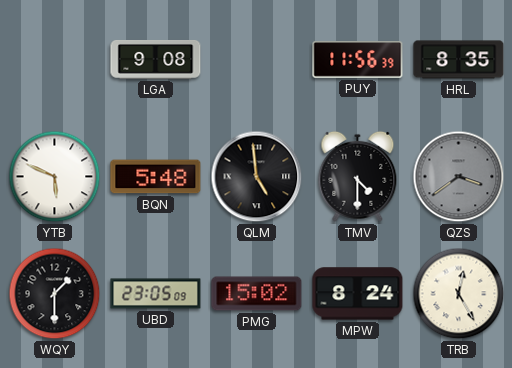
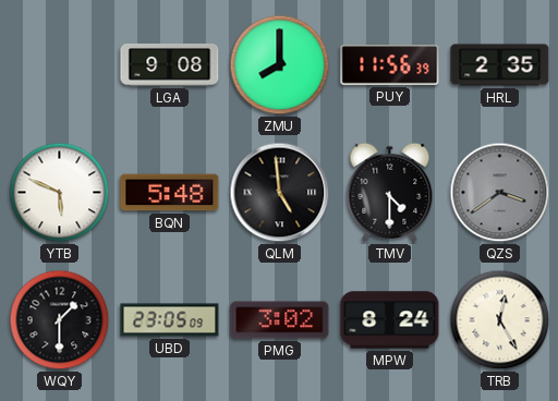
ZMU: none -> 8:00 (280, 65)
HRL: 8:35 -> 2:35 (500, 65)
PMG: 15:02 -> 3:02 (280, 320)
